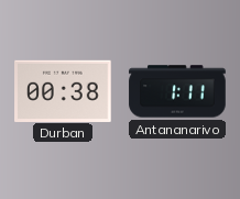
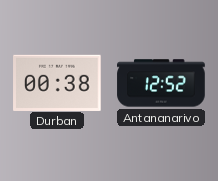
Antananarivo: 1:11 -> 12:52 (161, 83)
